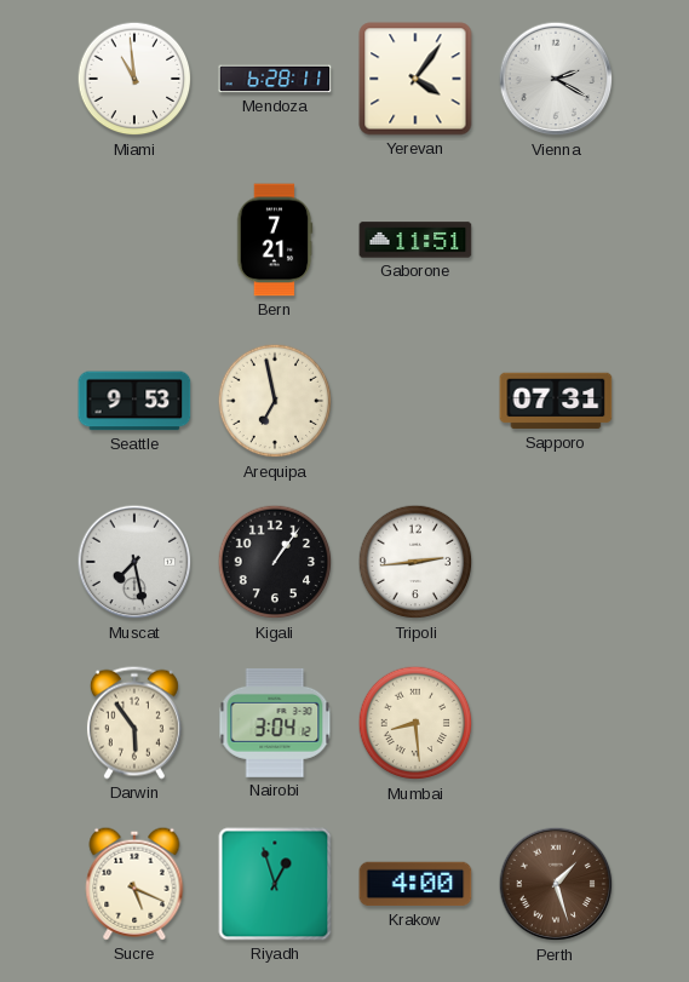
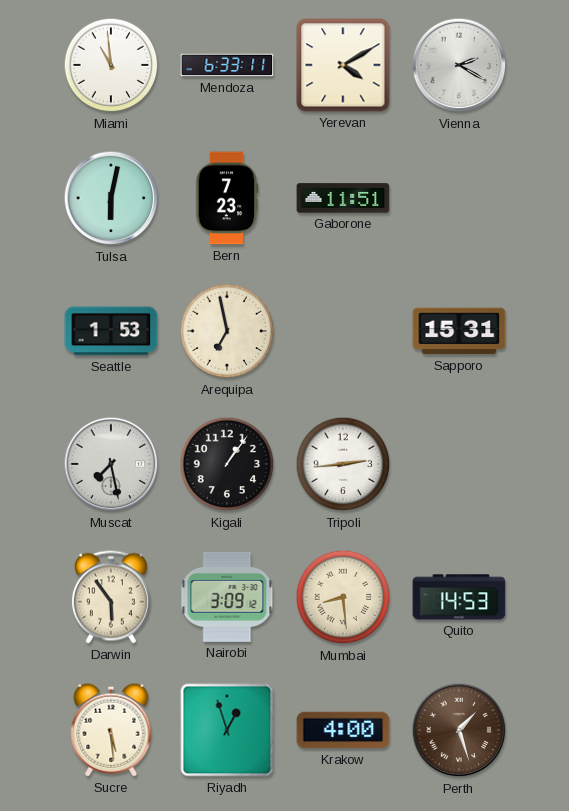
Mendoza: 6:28 -> 6:33 (227, 65)
Yerevan: 4:06 -> 4:10 (343, 65)
Tulsa: none -> 6:02 (111, 198)
Bern: 7:21 -> 7:23 (227, 198)
Seattle: 9:53 -> 1:53 (111, 331)
Sapporo: 07:31 -> 15:31 (459, 331)
Nairobi: 3:04 -> 3:09 (227, 597)
Quito: none -> 14:53 (459, 597)
Sucre: 5:19 -> 5:29 (111, 730)
